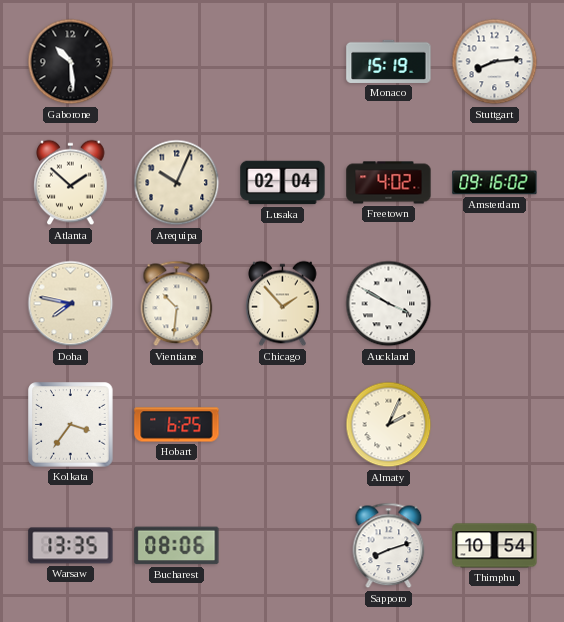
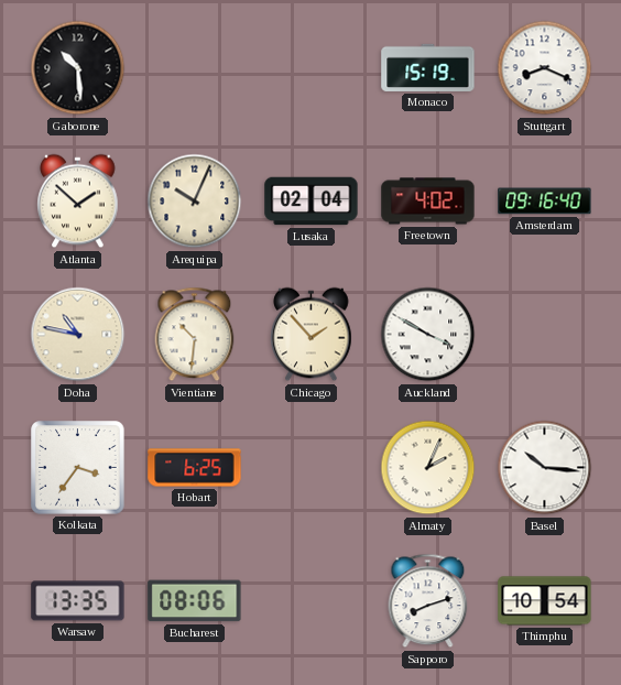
Stuttgart: 8:14 -> 8:19 (545, 68)
Amsterdam: 09:16:02 -> 09:16:40 (545, 202)
Doha: 7:47 -> 10:47 (78, 335)
Basel: none -> 10:16 (545, 468)
